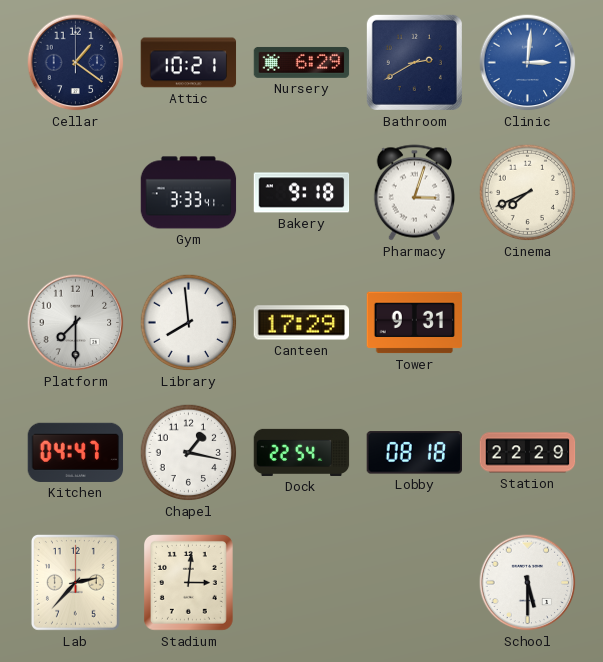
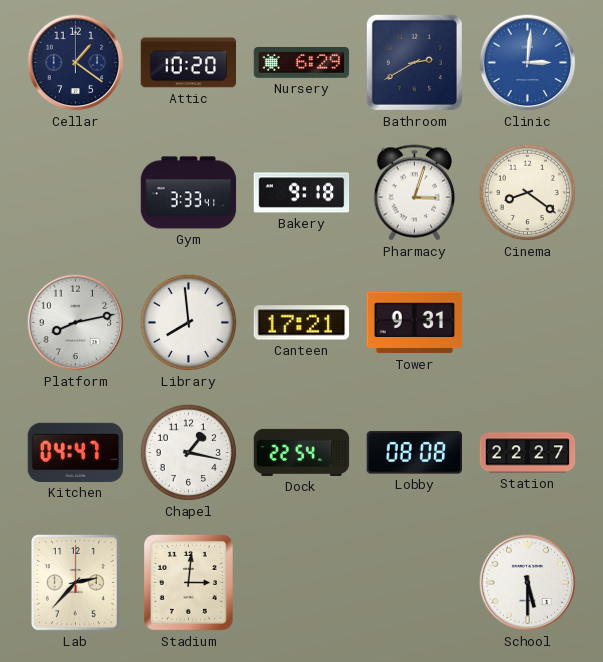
Attic: 10:21 -> 10:20 (189, 63)
Cinema: 7:41 -> 8:21 (528, 193)
Platform: 7:30 -> 8:13 (76, 323)
Canteen: 17:29 -> 17:21 (302, 323)
Lobby: 08:18 -> 08:08 (414, 453)
Station: 22:29 -> 22:27 (528, 453)
